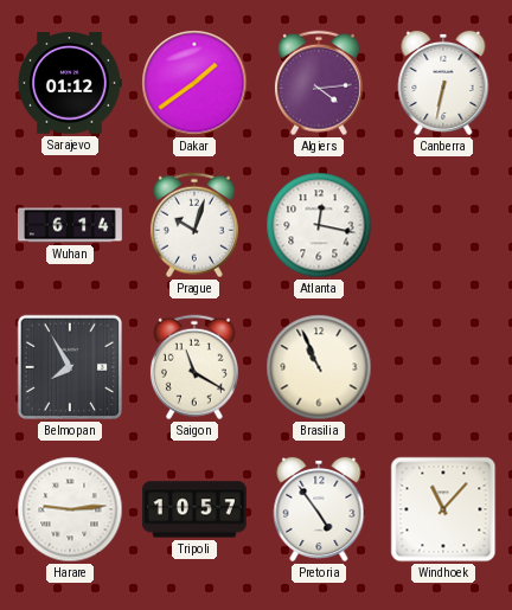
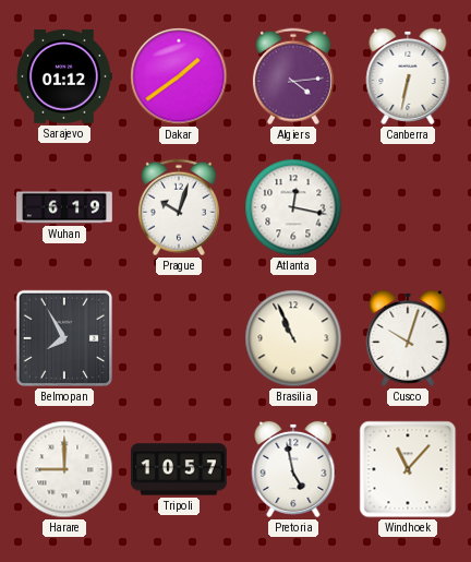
Wuhan: 6:14 -> 6:19 (65, 207)
Saigon: 11:20 -> none (194, 367)
Cusco: none -> 10:03 (408, 338)
Harare: 9:14 -> 9:00 (64, 469)
Pretoria: 4:54 -> 4:58 (293, 469)
